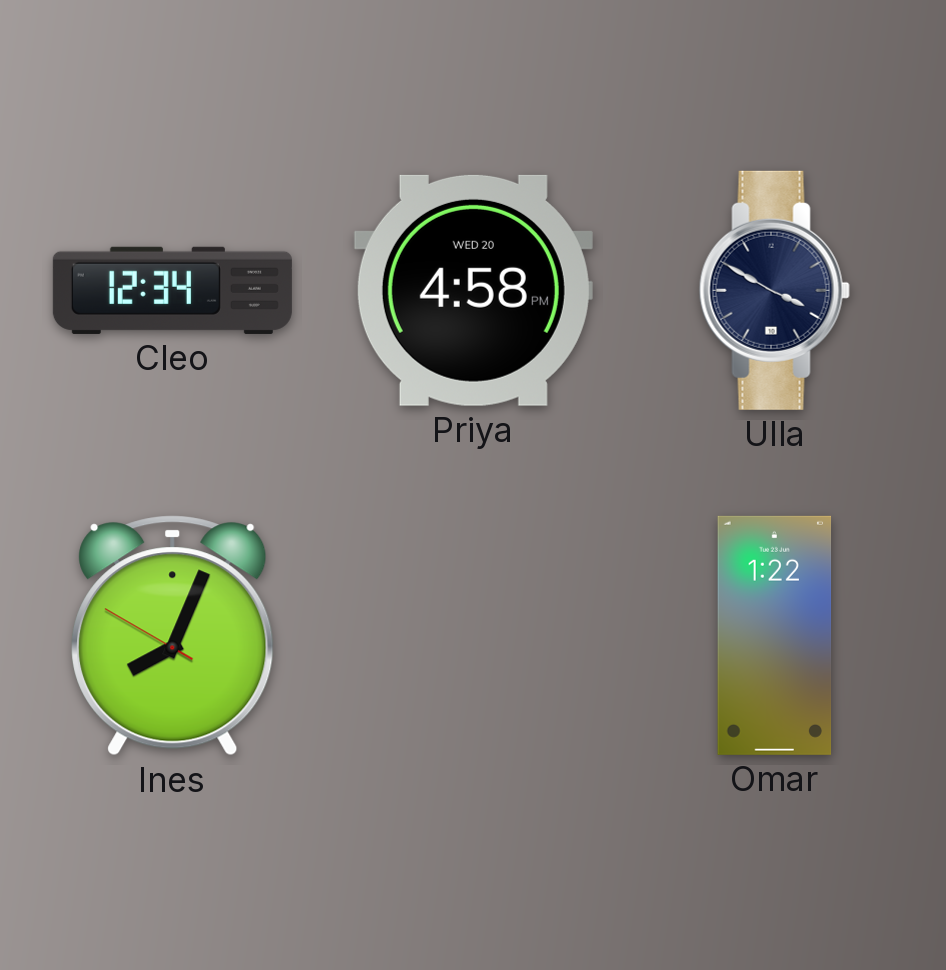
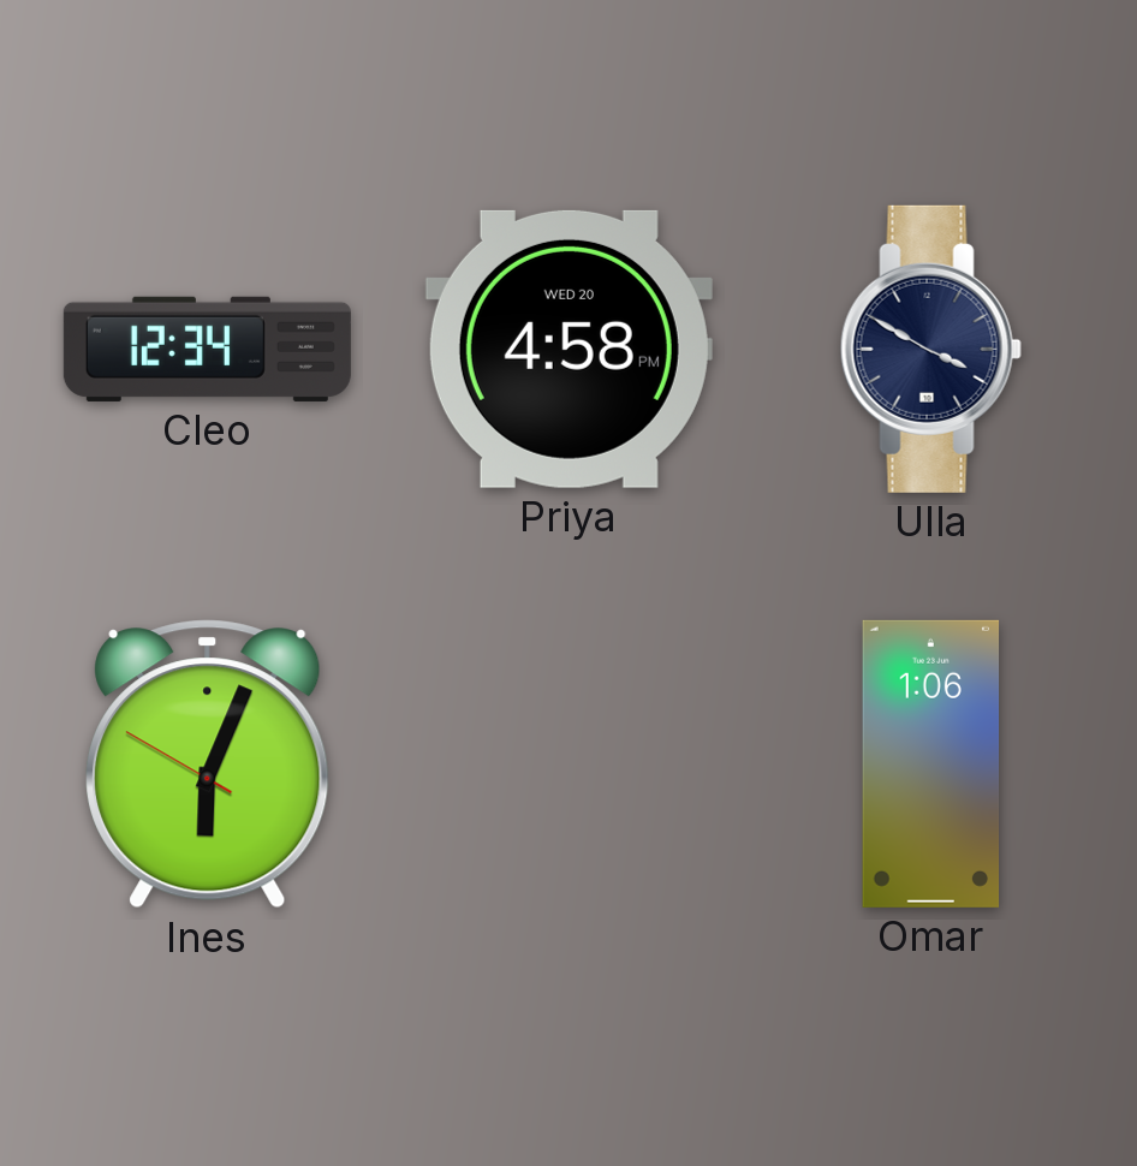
Ines: 8:03 -> 6:03 (208, 765)
Omar: 1:22 -> 1:06 (931, 763)
